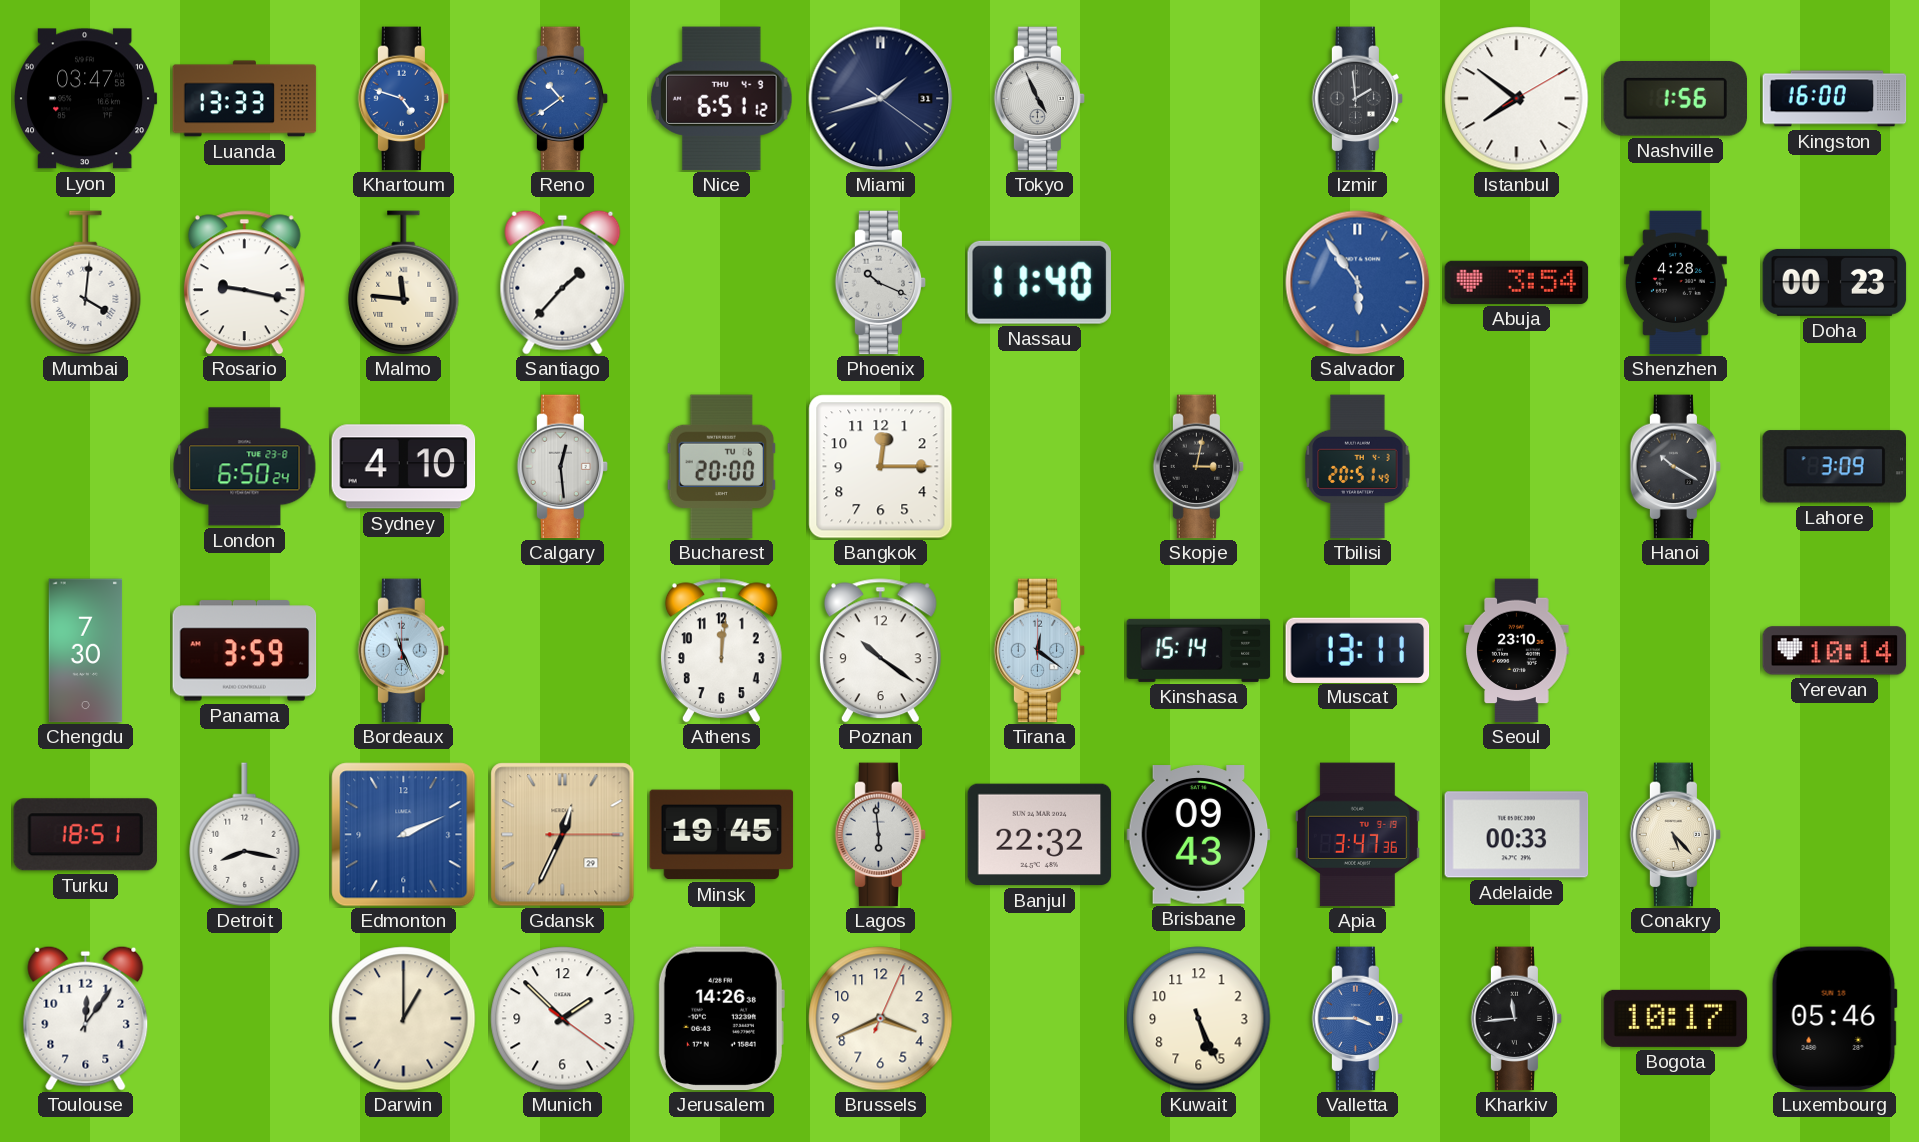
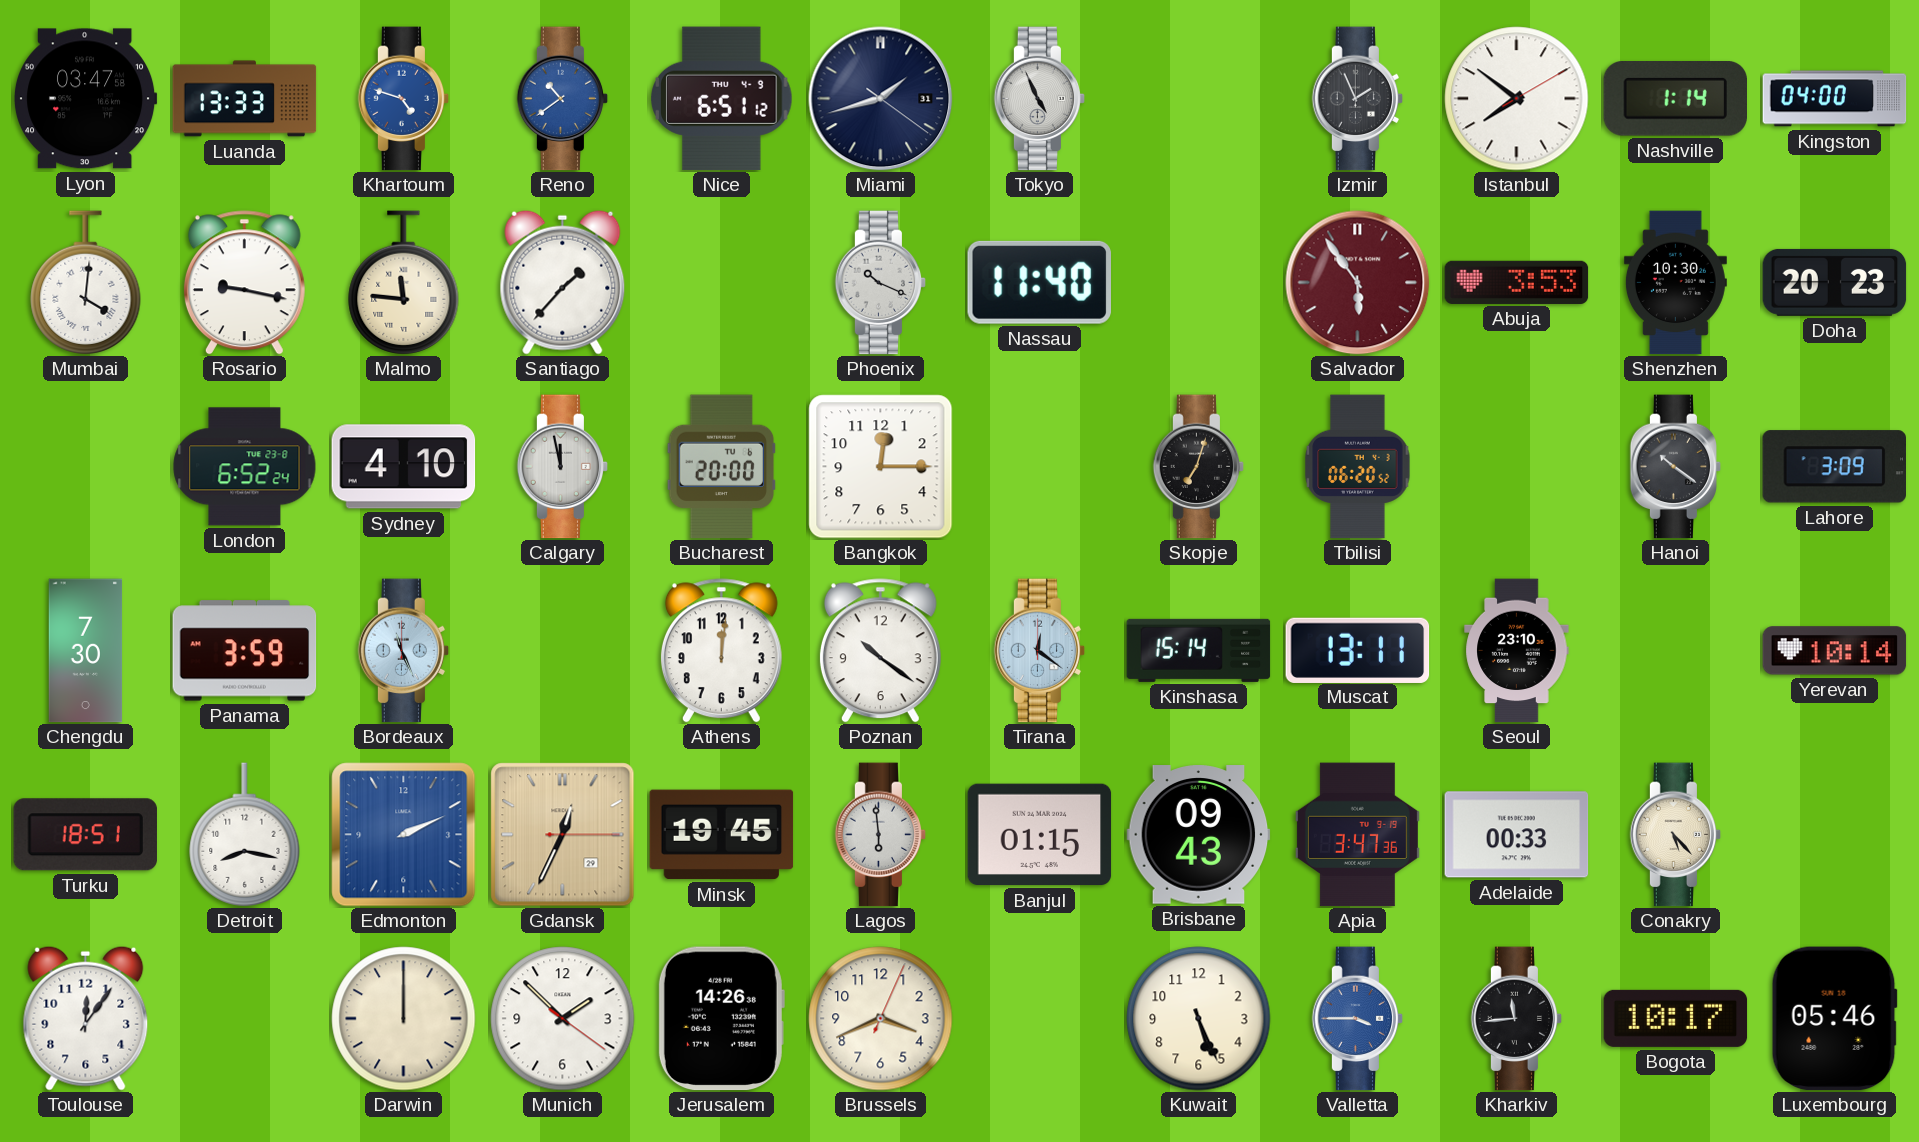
Izmir: 1:59 -> 1:56 (1358, 99)
Nashville: 1:56 -> 1:14 (1675, 99)
Kingston: 16:00 -> 04:00 (1835, 99)
Salvador dial: blue -> burgundy (1358, 283)
Abuja: 3:54 -> 3:53 (1517, 282)
Shenzhen: 4:28 -> 10:30 (1675, 283)
Doha: 00:23 -> 20:23 (1835, 282)
London: 6:50 -> 6:52 (245, 467)
Calgary: 12:29 -> 11:58 (563, 467)
Skopje: 3:02 -> 7:03 (1199, 467)
Tbilisi: 20:51 -> 06:20 (1358, 467)
Hanoi: 10:20 -> 10:21 (1676, 467)
Banjul: 22:32 -> 01:15 (1040, 835)
Darwin: 1:00 -> 12:00 (404, 1019)
